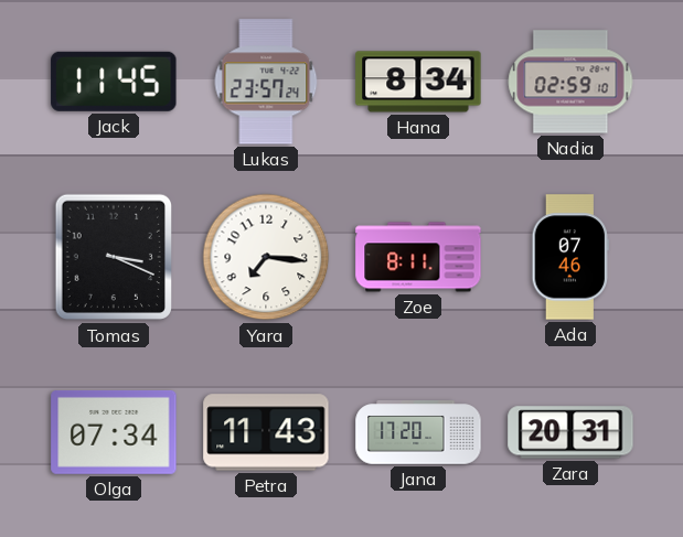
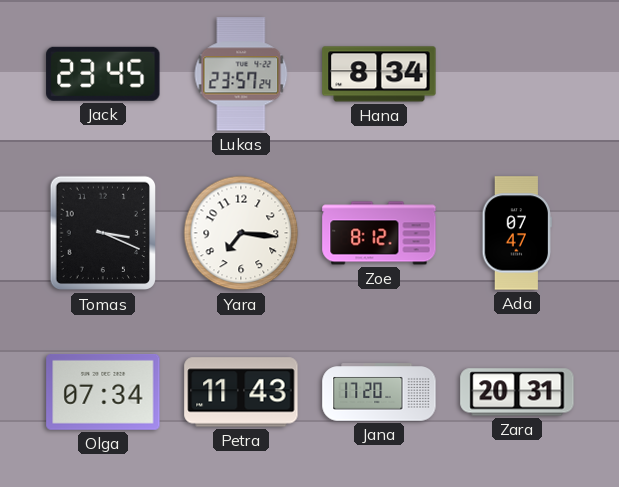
Jack: 11:45 -> 23:45 (103, 74)
Nadia: 02:59 -> none (570, 82)
Zoe: 8:11 -> 8:12 (379, 233)
Ada: 07:46 -> 07:47 (516, 233)
